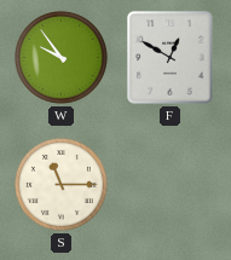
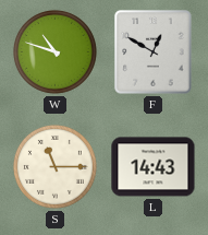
W: 9:54 -> 10:48 (54, 51)
L: none -> 14:43 (154, 167)
